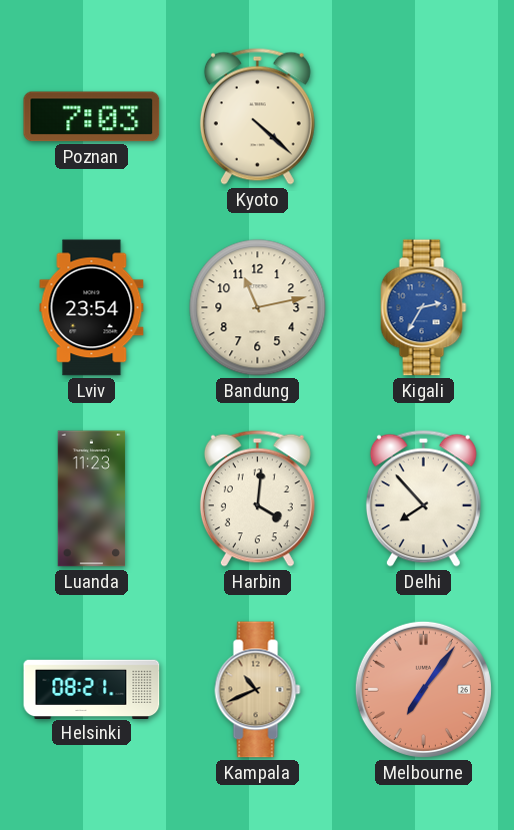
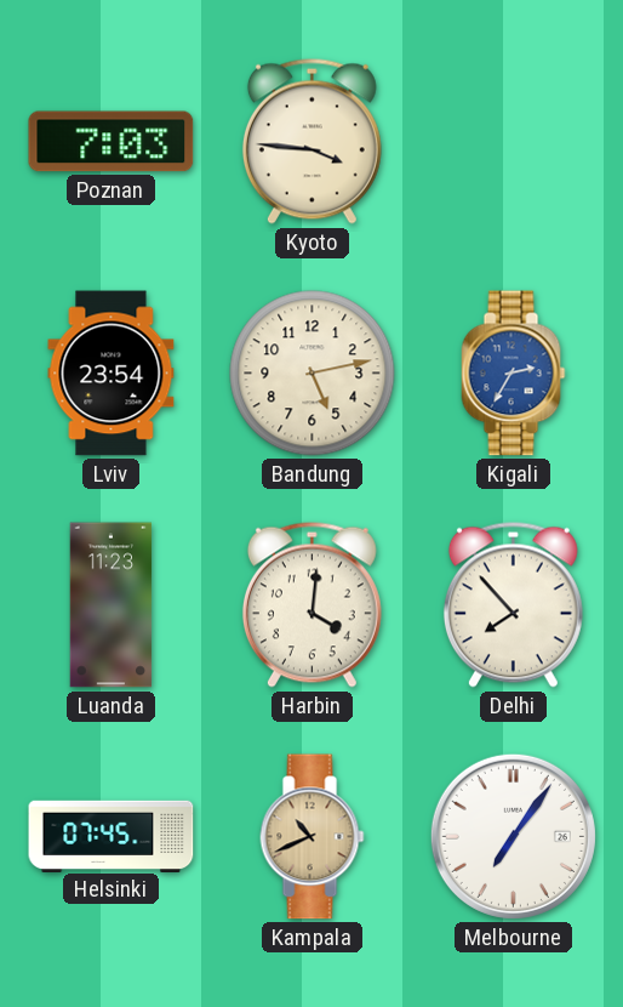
Kyoto: 4:22 -> 3:46 (311, 141)
Bandung: 11:13 -> 5:13 (313, 374)
Helsinki: 08:21 -> 07:45 (112, 836)
Melbourne dial: salmon -> white (513, 836)
